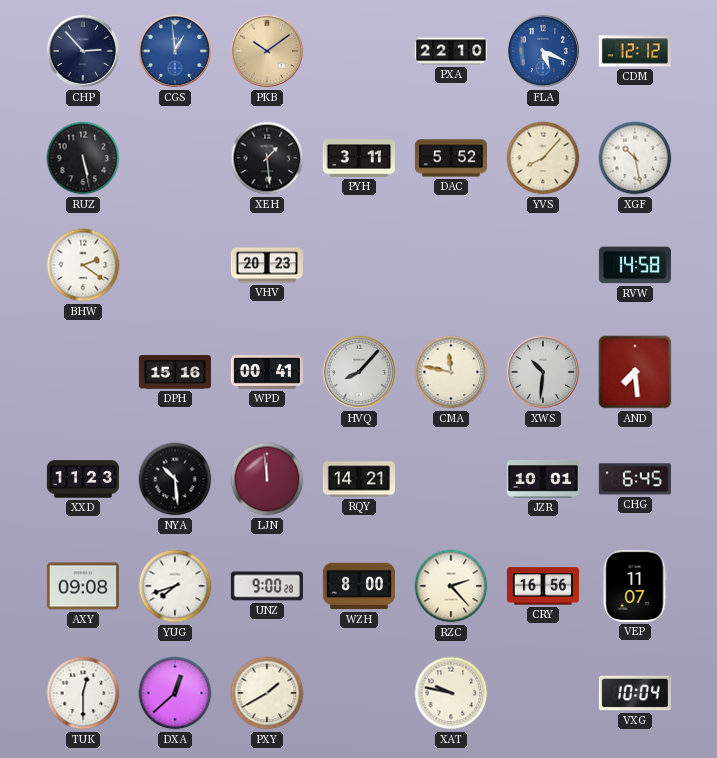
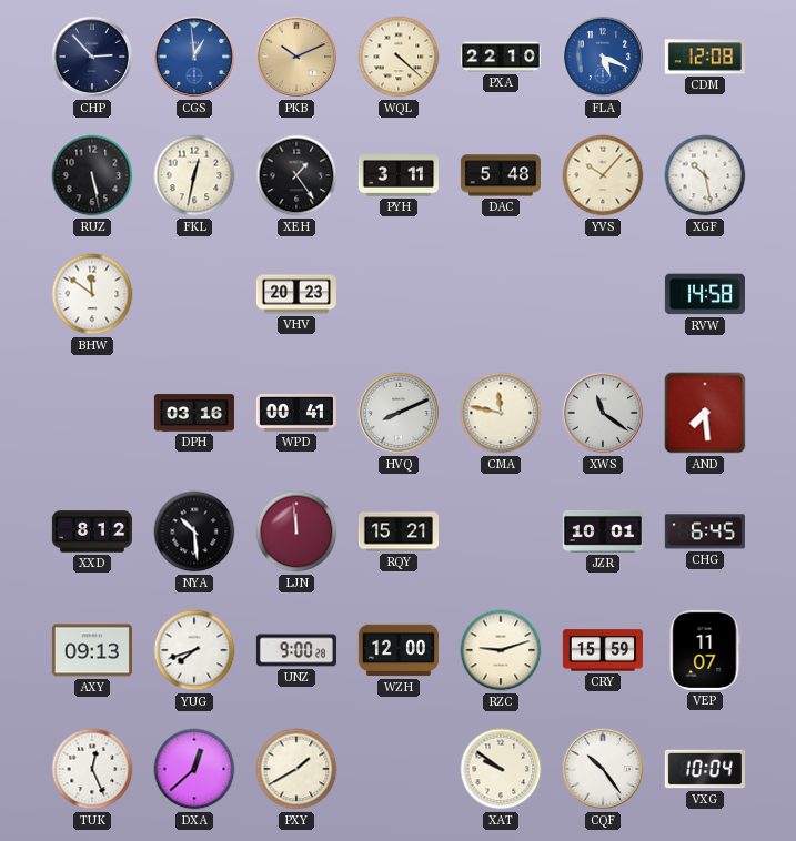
PKB: 10:09 -> 10:11 (296, 57)
WQL: none -> 4:22 (399, 57)
CDM: 12:12 -> 12:08 (705, 57)
FKL: none -> 12:32 (194, 175)
XEH: 1:29 -> 1:24 (296, 175)
DAC: 5:52 -> 5:48 (501, 175)
YVS: 8:07 -> 10:07 (603, 175)
BHW: 2:21 -> 11:51 (92, 294)
DPH: 15:16 -> 03:16 (194, 413)
HVQ: 8:07 -> 8:11 (399, 413)
XWS: 10:31 -> 11:21 (603, 413)
XXD: 11:23 -> 8:12 (92, 531)
RQY: 14:21 -> 15:21 (399, 531)
AXY: 09:08 -> 09:13 (92, 650)
WZH: 8:00 -> 12:00 (399, 650)
RZC: 2:23 -> 9:12 (501, 650)
CRY: 16:56 -> 15:59 (603, 650)
TUK: 12:30 -> 12:26 (92, 769)
XAT: 9:47 -> 9:51 (501, 769)
CQF: none -> 10:24 (603, 769)
